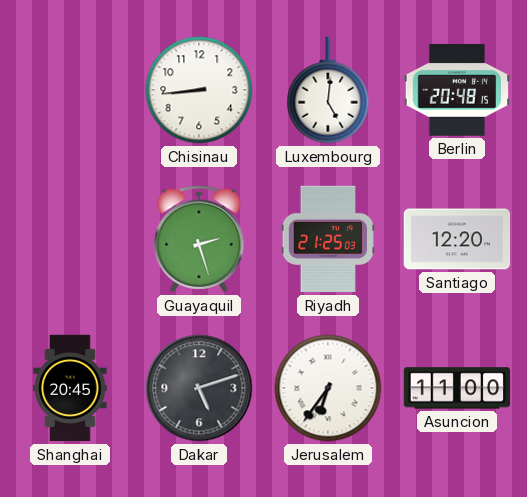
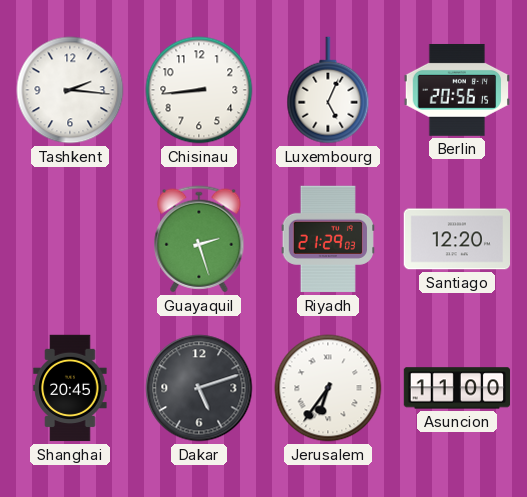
Tashkent: none -> 2:16 (70, 90)
Luxembourg: 5:01 -> 5:04 (328, 90)
Berlin: 20:48 -> 20:56 (456, 90)
Riyadh: 21:25 -> 21:29 (327, 239)
